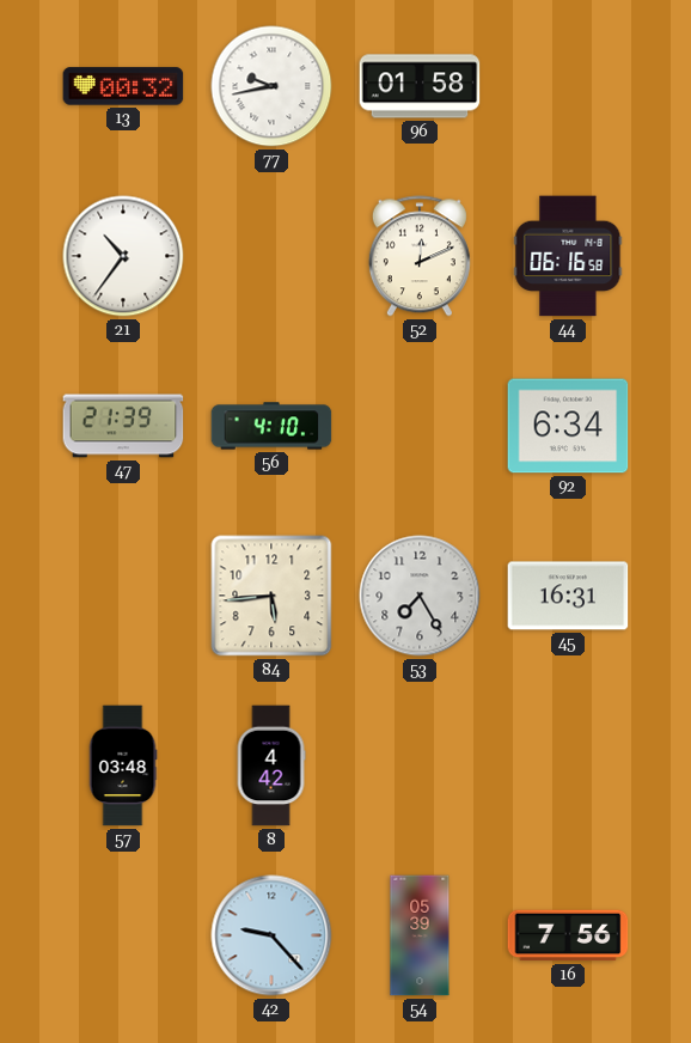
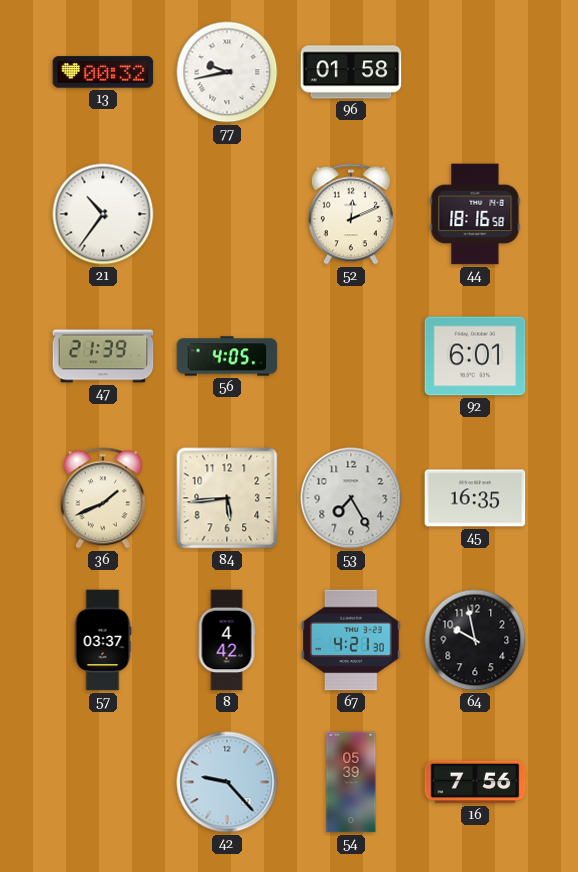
44: 06:16 -> 18:16 (475, 214)
56: 4:10 -> 4:05 (227, 356)
92: 6:34 -> 6:01 (475, 356)
36: none -> 1:41 (103, 498)
45: 16:31 -> 16:35 (475, 498)
57: 03:48 -> 03:37 (103, 640)
67: none -> 4:21 (351, 640)
64: none -> 9:58 (475, 640)
